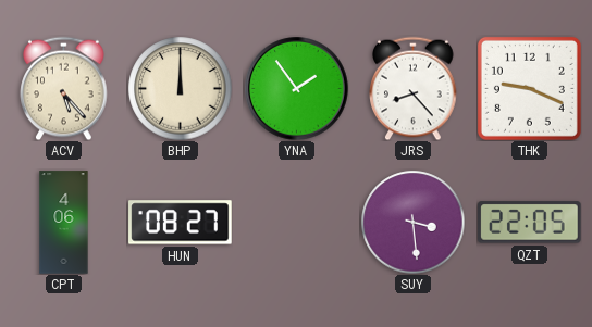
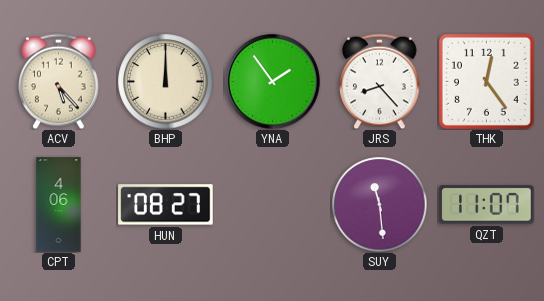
THK: 9:19 -> 12:24 (486, 81)
SUY: 3:29 -> 11:29 (379, 204)
QZT: 22:05 -> 11:07 (487, 205)
